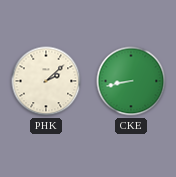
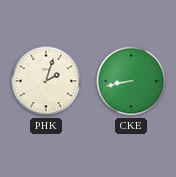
PHK: 2:08 -> 2:03 (46, 81)
